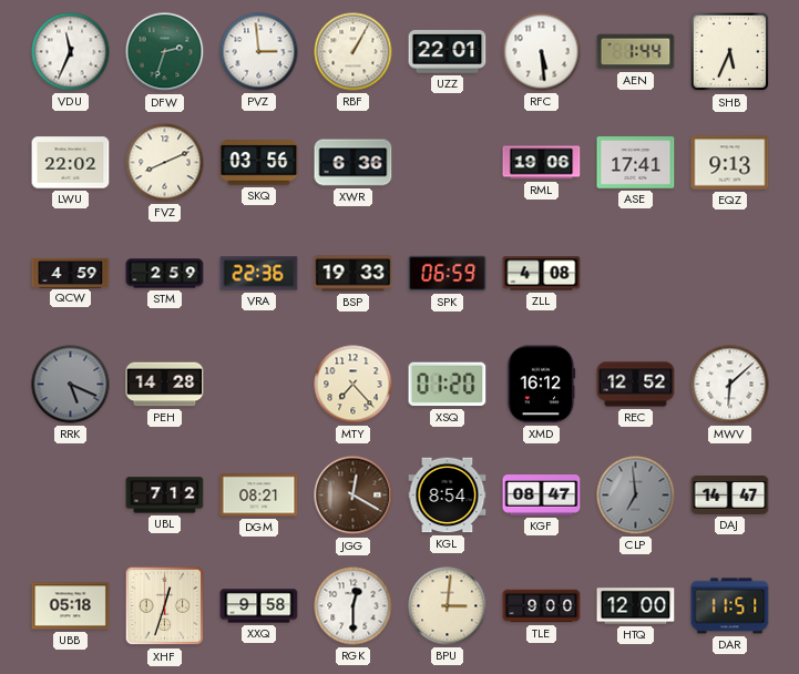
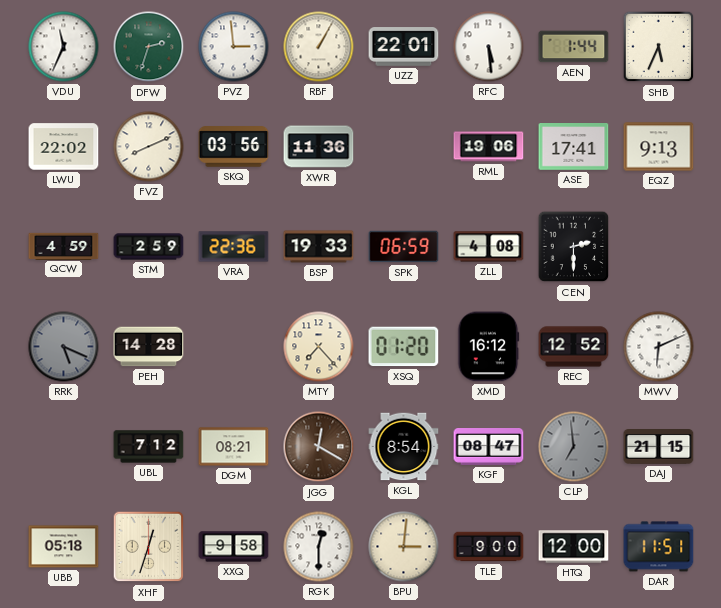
XWR: 6:36 -> 11:36 (319, 147)
CEN: none -> 2:30 (574, 247)
MWV: 6:08 -> 6:11 (659, 347)
DAJ: 14:47 -> 21:15 (659, 447)
